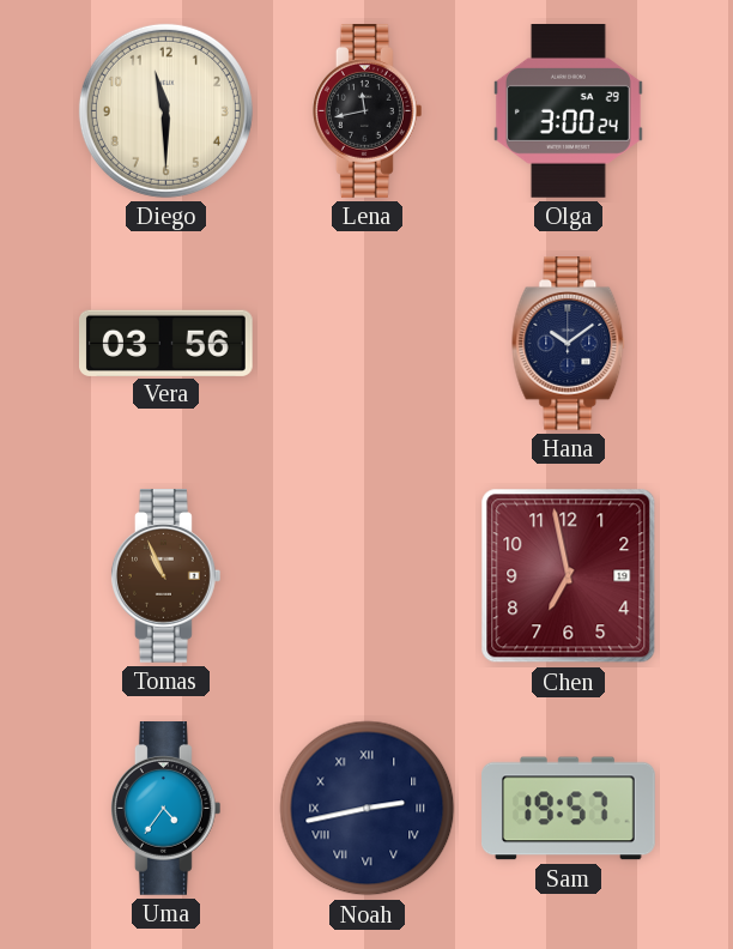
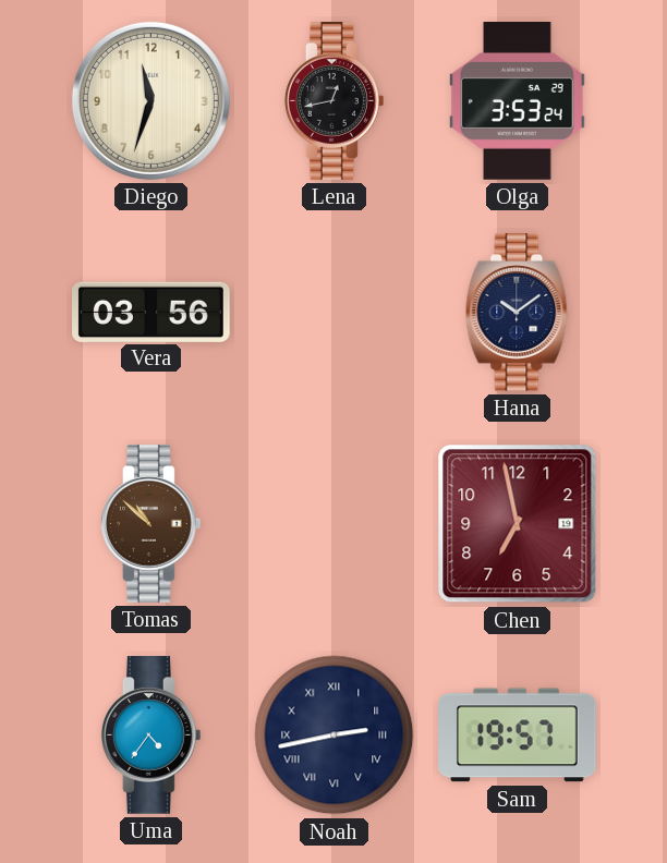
Diego: 11:30 -> 11:33 (150, 100)
Lena: 11:43 -> 12:43 (333, 101)
Olga: 3:00 -> 3:53 (517, 101)
Tomas: 10:56 -> 10:52 (150, 524)
